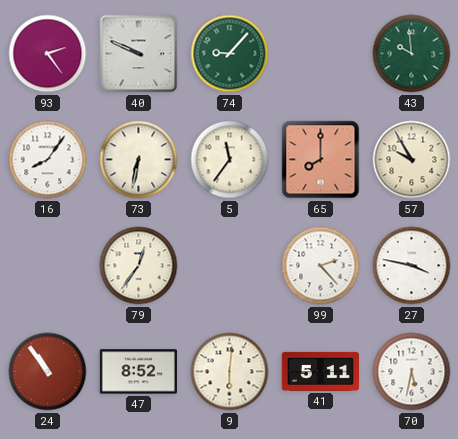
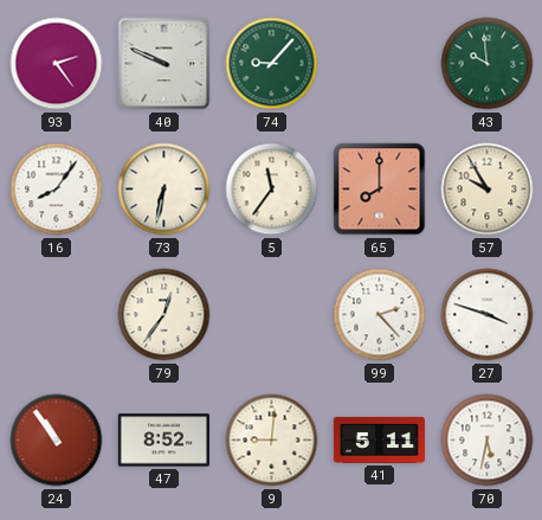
27: 3:47 -> 3:48 (488, 315)
9: 6:01 -> 9:01 (272, 441)
